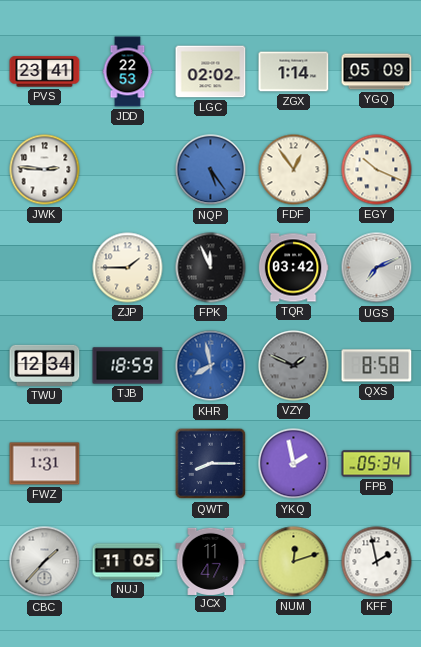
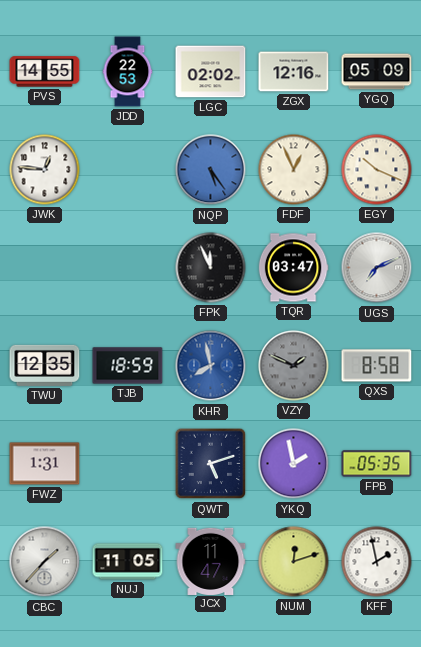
PVS: 23:41 -> 14:55 (45, 72)
ZGX: 1:14 -> 12:16 (294, 72)
JWK: 2:46 -> 12:46 (45, 170)
FDF: 12:54 -> 12:56 (294, 170)
ZJP: 1:45 -> none (128, 268)
TQR: 03:42 -> 03:47 (293, 268)
TWU: 12:34 -> 12:35 (45, 365)
QWT: 8:15 -> 5:12 (211, 464)
FPB: 05:34 -> 05:35 (377, 464)
